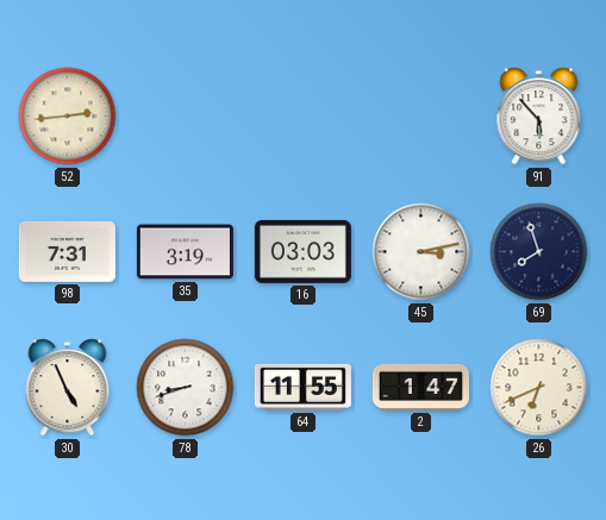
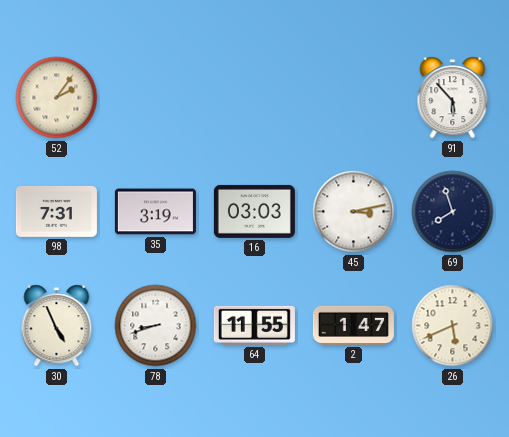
52: 2:44 -> 2:06 (57, 98)
26: 6:41 -> 5:41 (453, 326)
